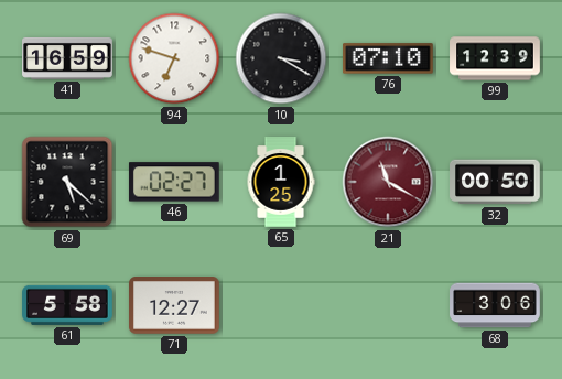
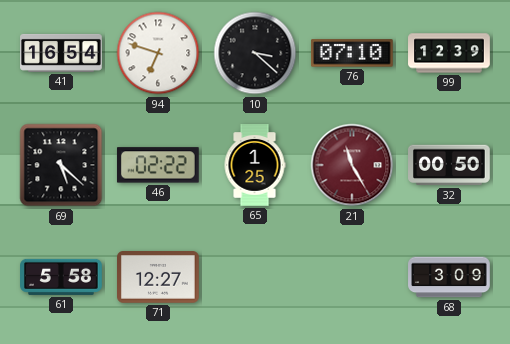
41: 16:59 -> 16:54 (61, 53)
10: 3:20 -> 3:22 (255, 53)
46: 02:27 -> 02:22 (158, 165)
21: 11:20 -> 11:25 (352, 165)
68: 3:06 -> 3:09 (449, 277)
